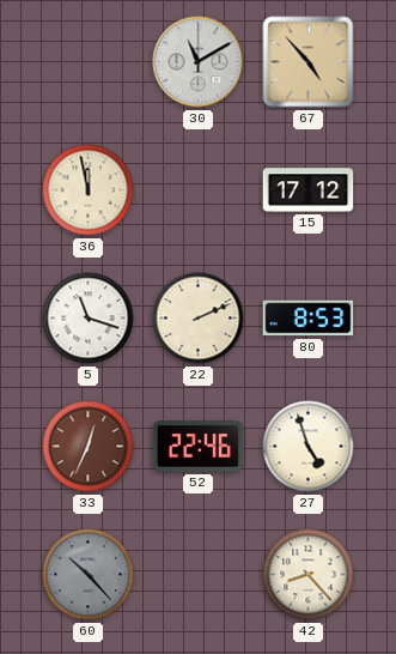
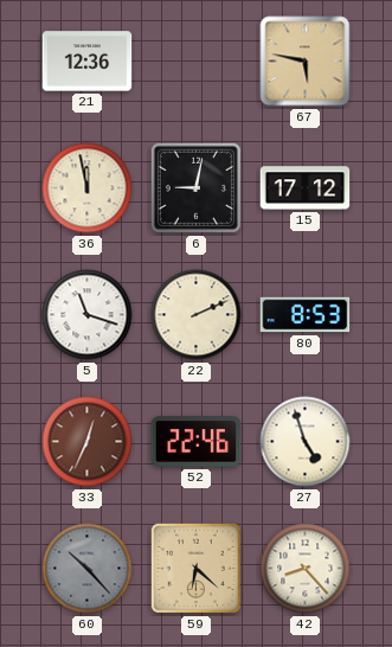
21: none -> 12:36 (88, 62)
30: 11:10 -> none (199, 62)
67: 4:53 -> 5:47 (306, 62)
6: none -> 9:02 (195, 187)
59: none -> 6:22 (195, 568)
